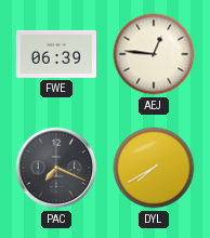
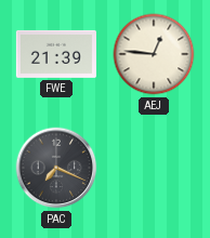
FWE: 06:39 -> 21:39 (56, 54)
DYL: 7:40 -> none (154, 168)
